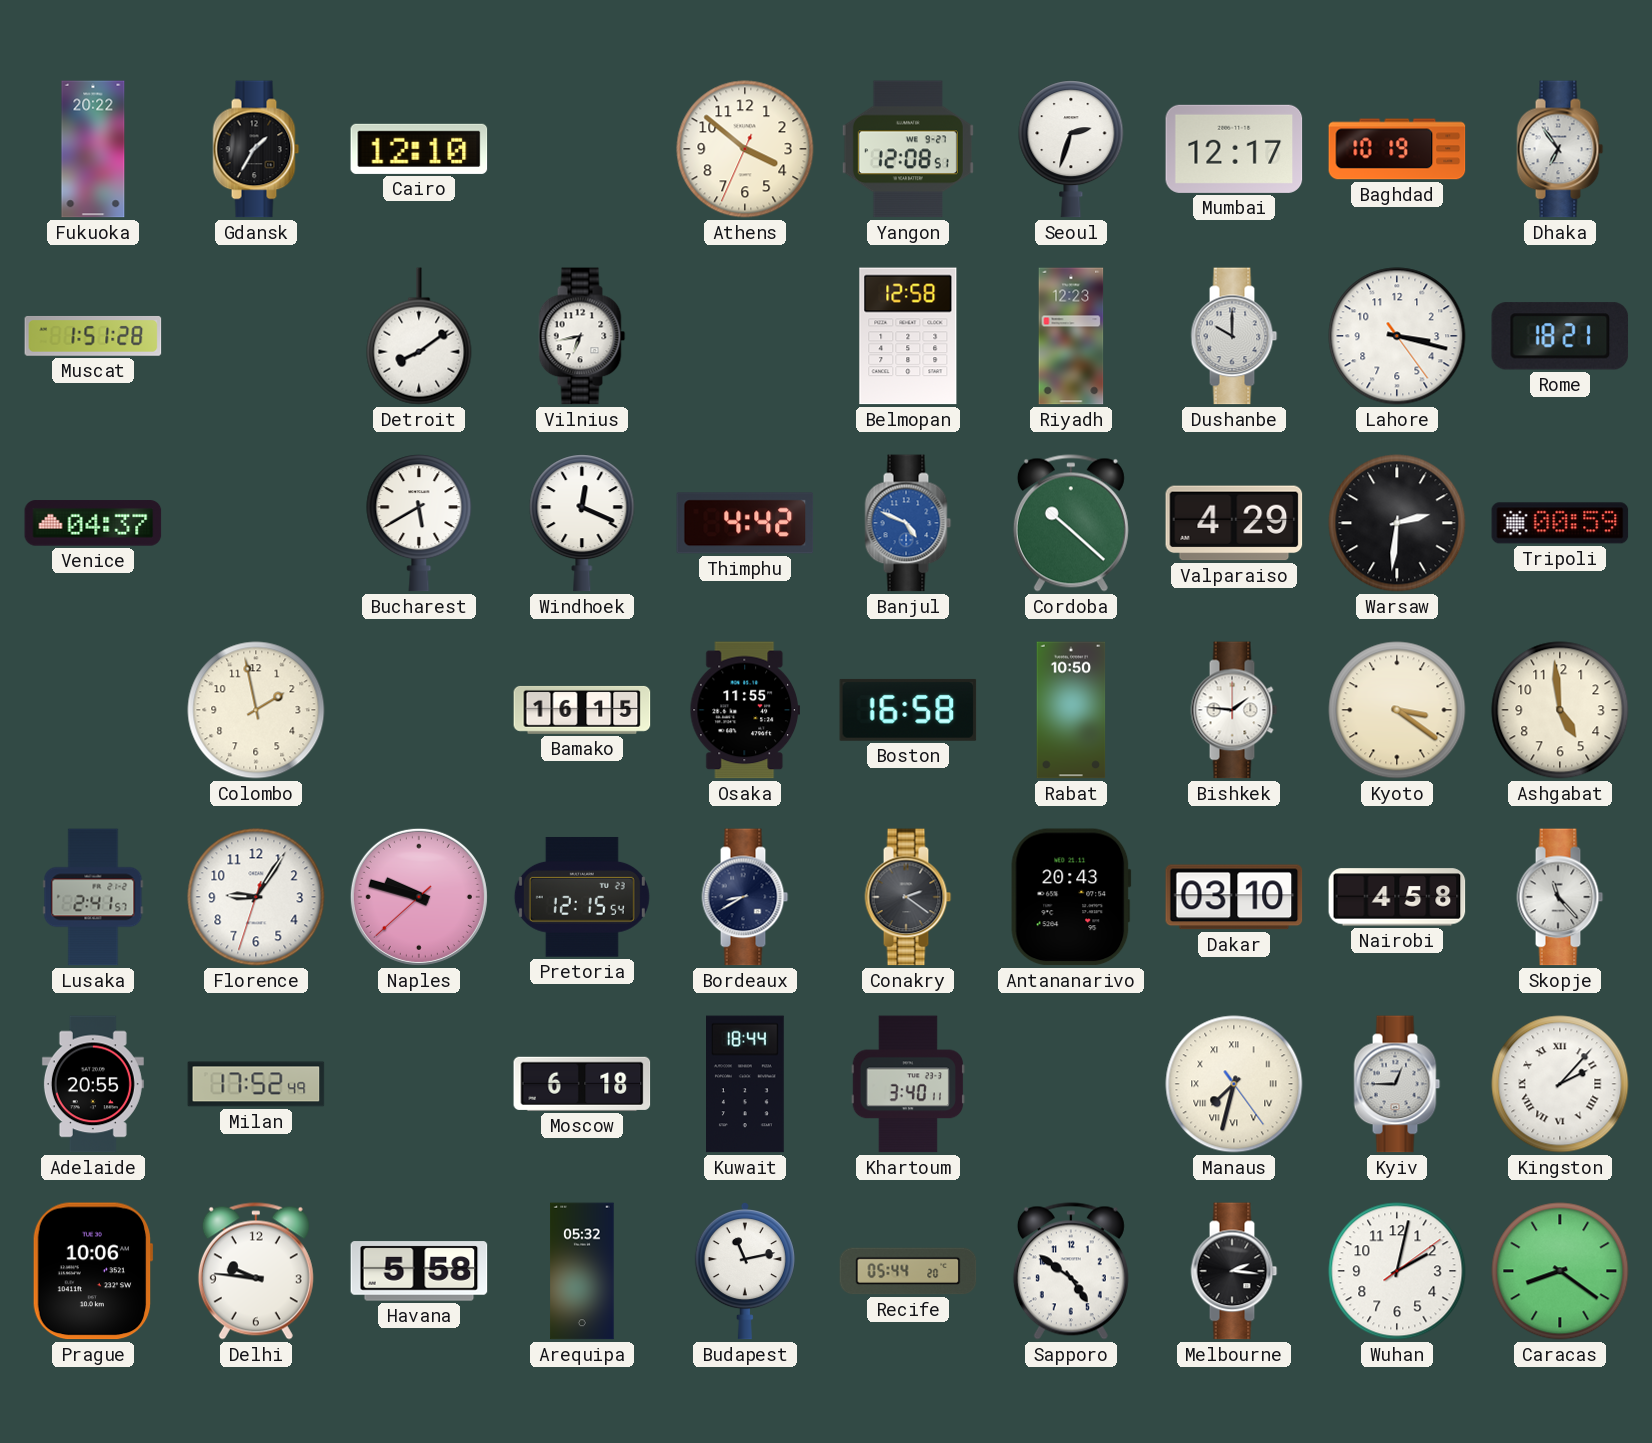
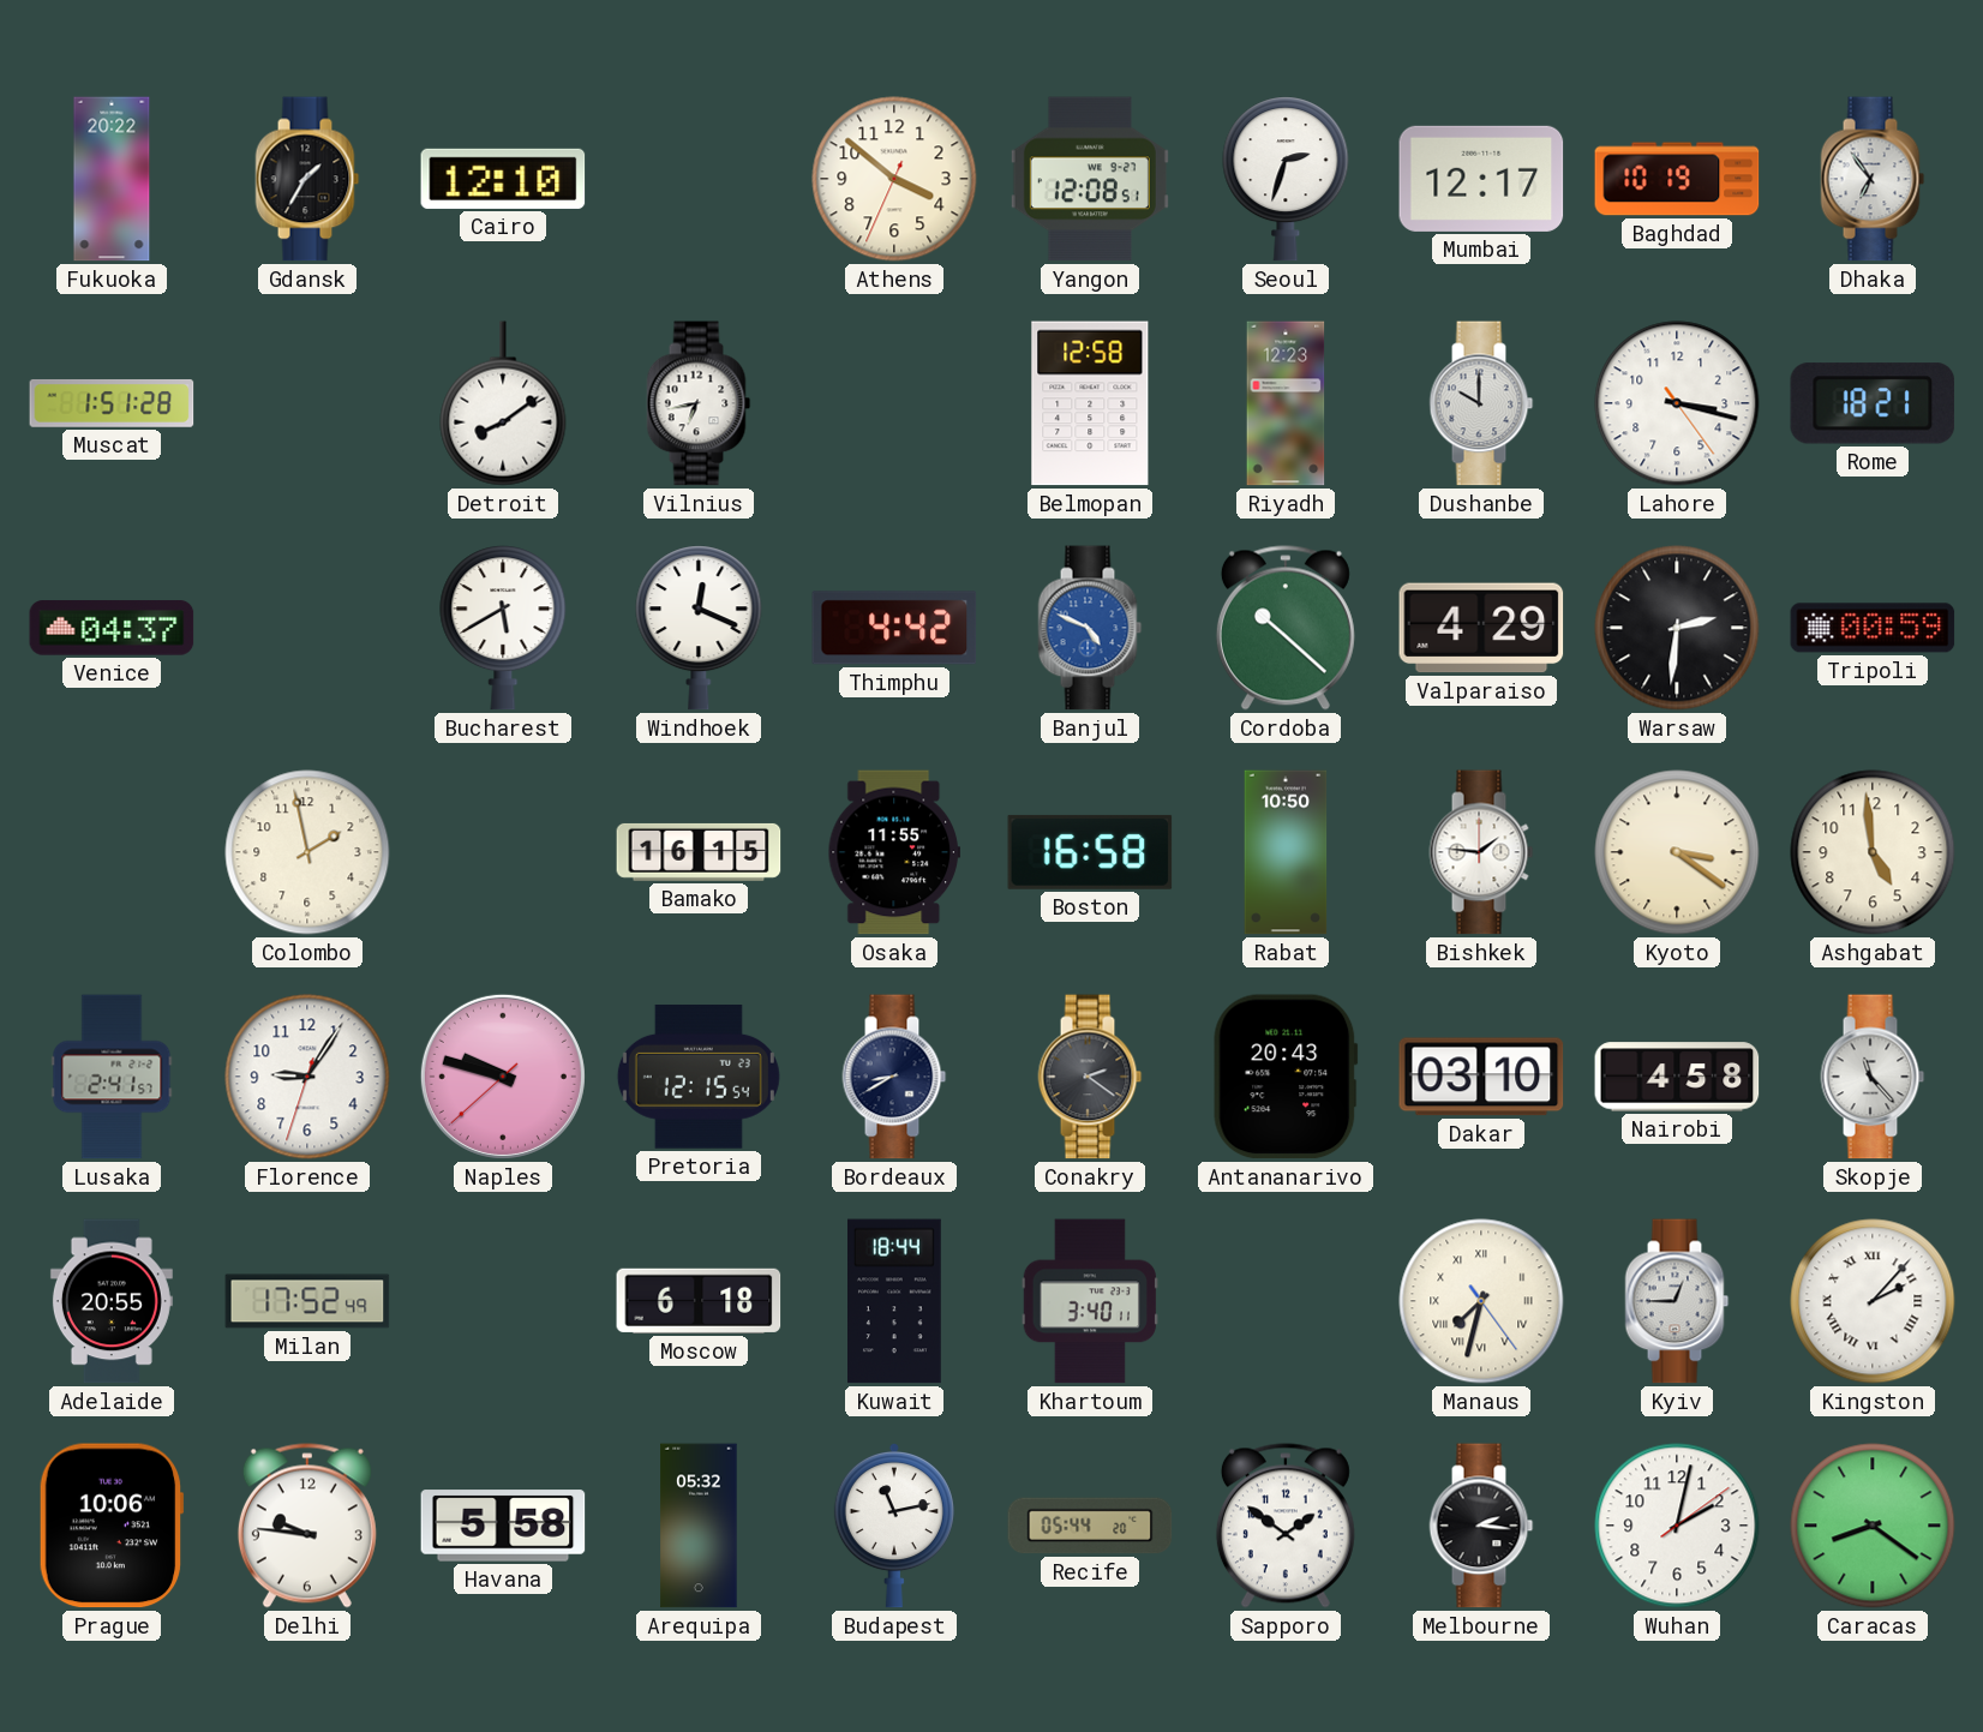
Sapporo: 4:51 -> 1:51 (1286, 1526)
